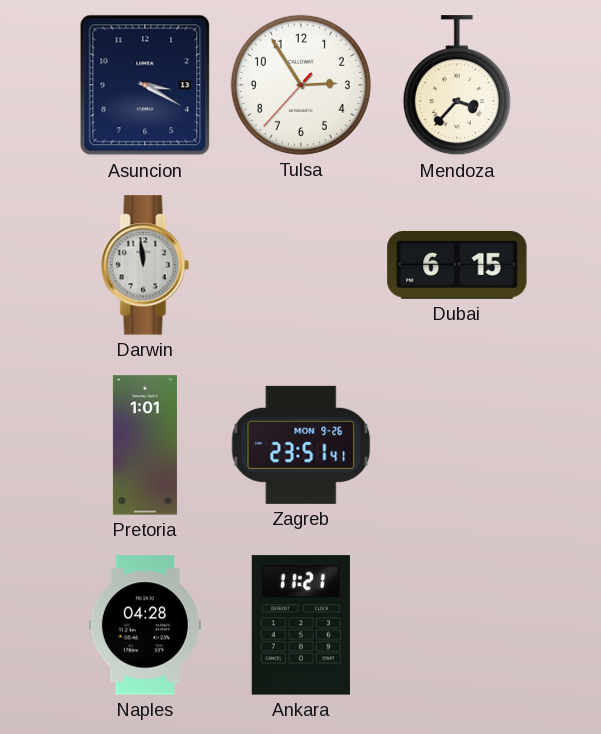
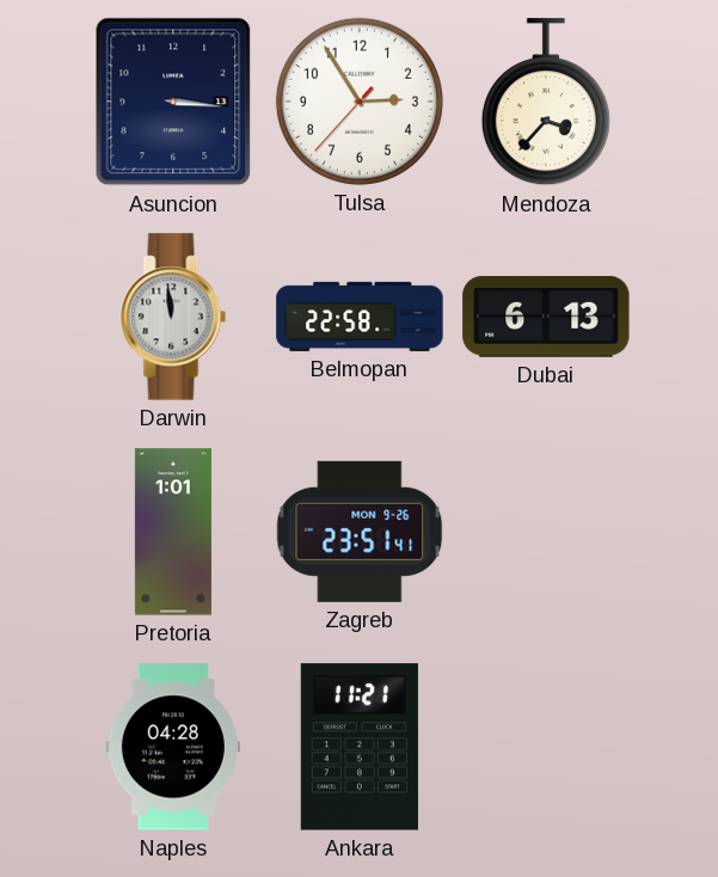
Asuncion: 3:20 -> 3:16 (173, 102)
Belmopan: none -> 22:58 (360, 317)
Dubai: 6:15 -> 6:13 (546, 317)
